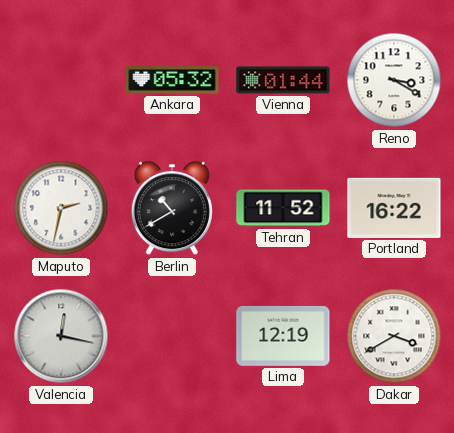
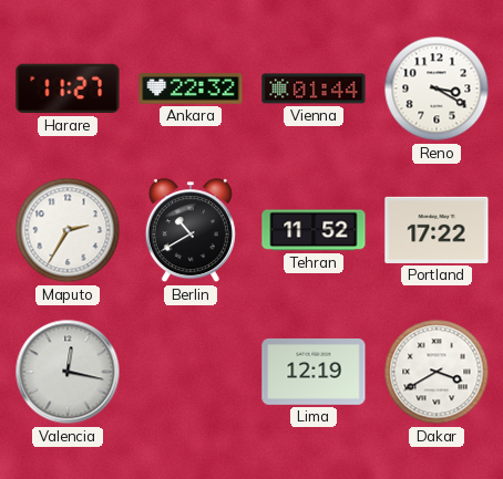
Harare: none -> 11:27 (68, 88)
Ankara: 05:32 -> 22:32 (191, 88)
Maputo: 2:32 -> 2:35 (68, 230)
Portland: 16:22 -> 17:22 (437, 230)
